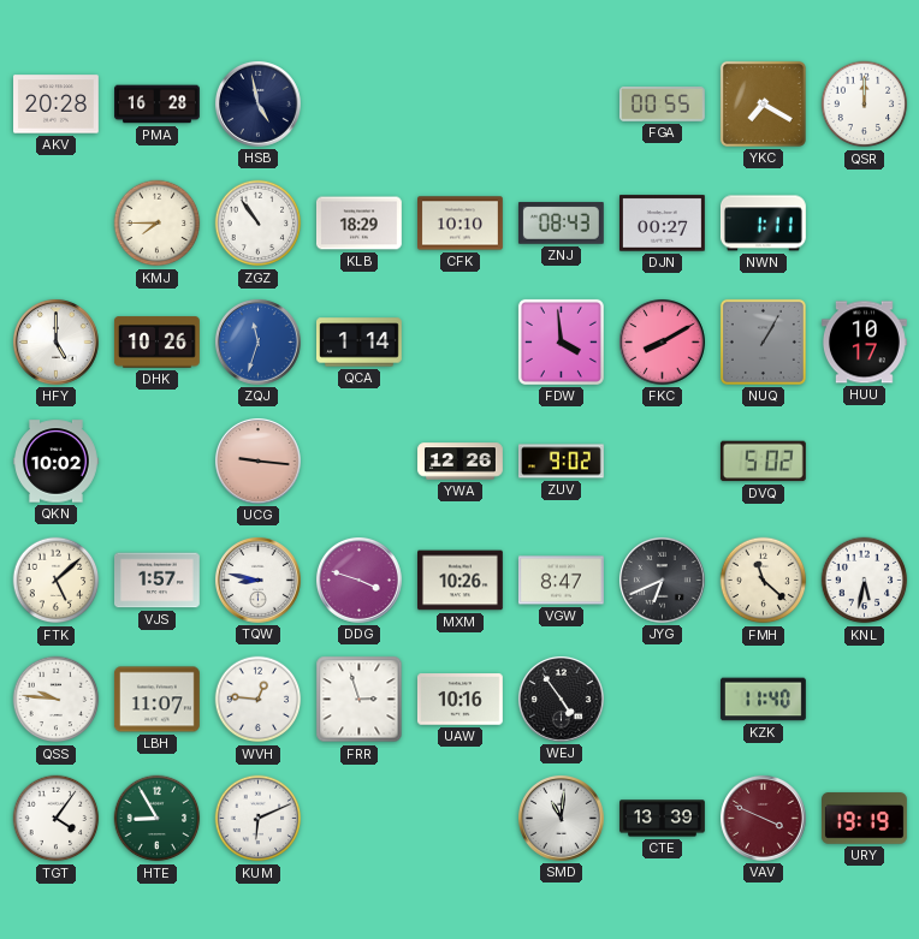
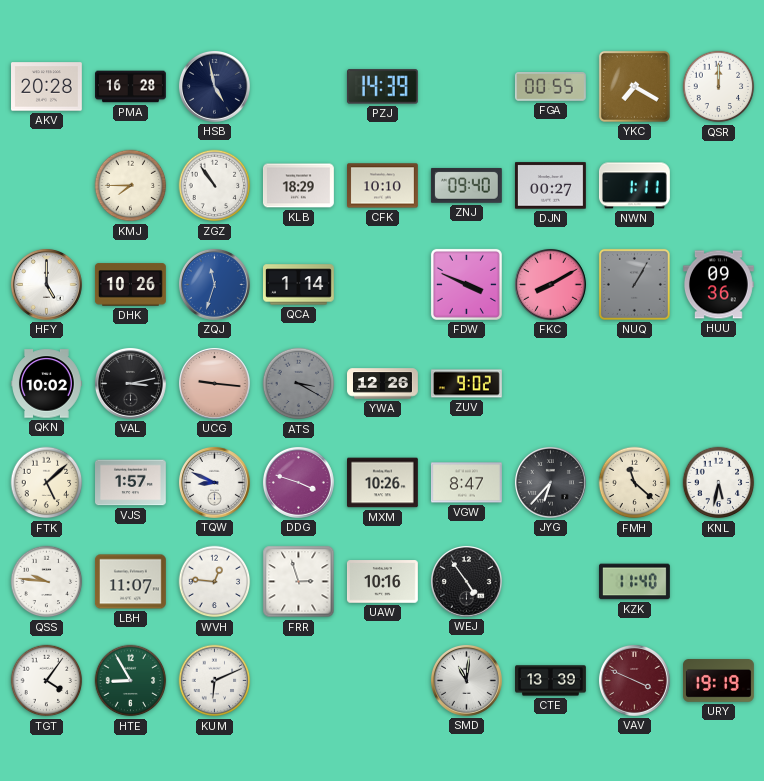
PZJ: none -> 14:39 (382, 87)
ZNJ: 08:43 -> 09:40 (466, 185)
FDW: 3:59 -> 3:49 (466, 284)
HUU: 10:17 -> 09:36 (718, 285)
VAL: none -> 3:13 (131, 384)
ATS: none -> 3:20 (299, 384)
DVQ: 5:02 -> none (763, 462)
TQW: 8:47 -> 8:49 (215, 483)
JYG: 6:41 -> 6:37 (551, 483)
